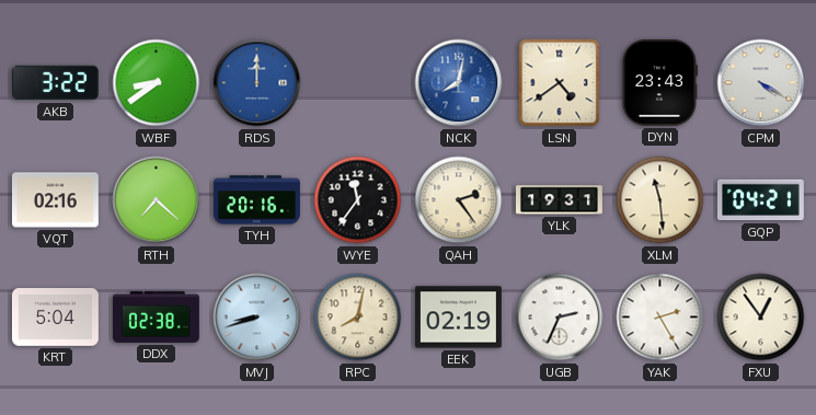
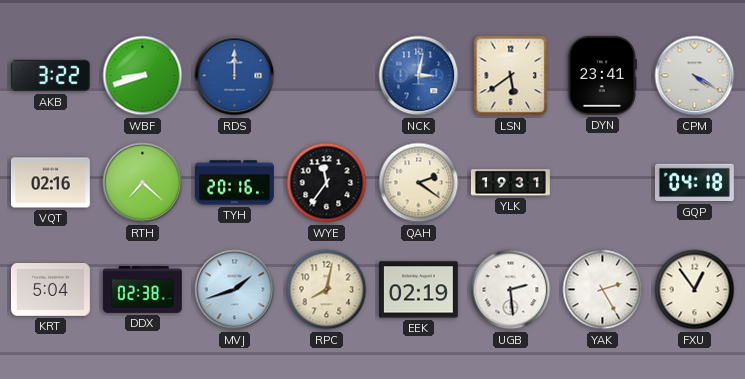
WBF: 8:39 -> 8:42 (143, 76)
NCK: 8:02 -> 3:02 (419, 76)
LSN: 4:39 -> 5:39 (511, 76)
DYN: 23:43 -> 23:41 (602, 75)
QAH: 2:24 -> 2:21 (419, 183)
XLM: 11:29 -> none (660, 200)
GQP: 04:21 -> 04:18 (694, 183)
MVJ: 8:42 -> 1:42 (235, 290)
UGB: 2:34 -> 2:29 (511, 290)
